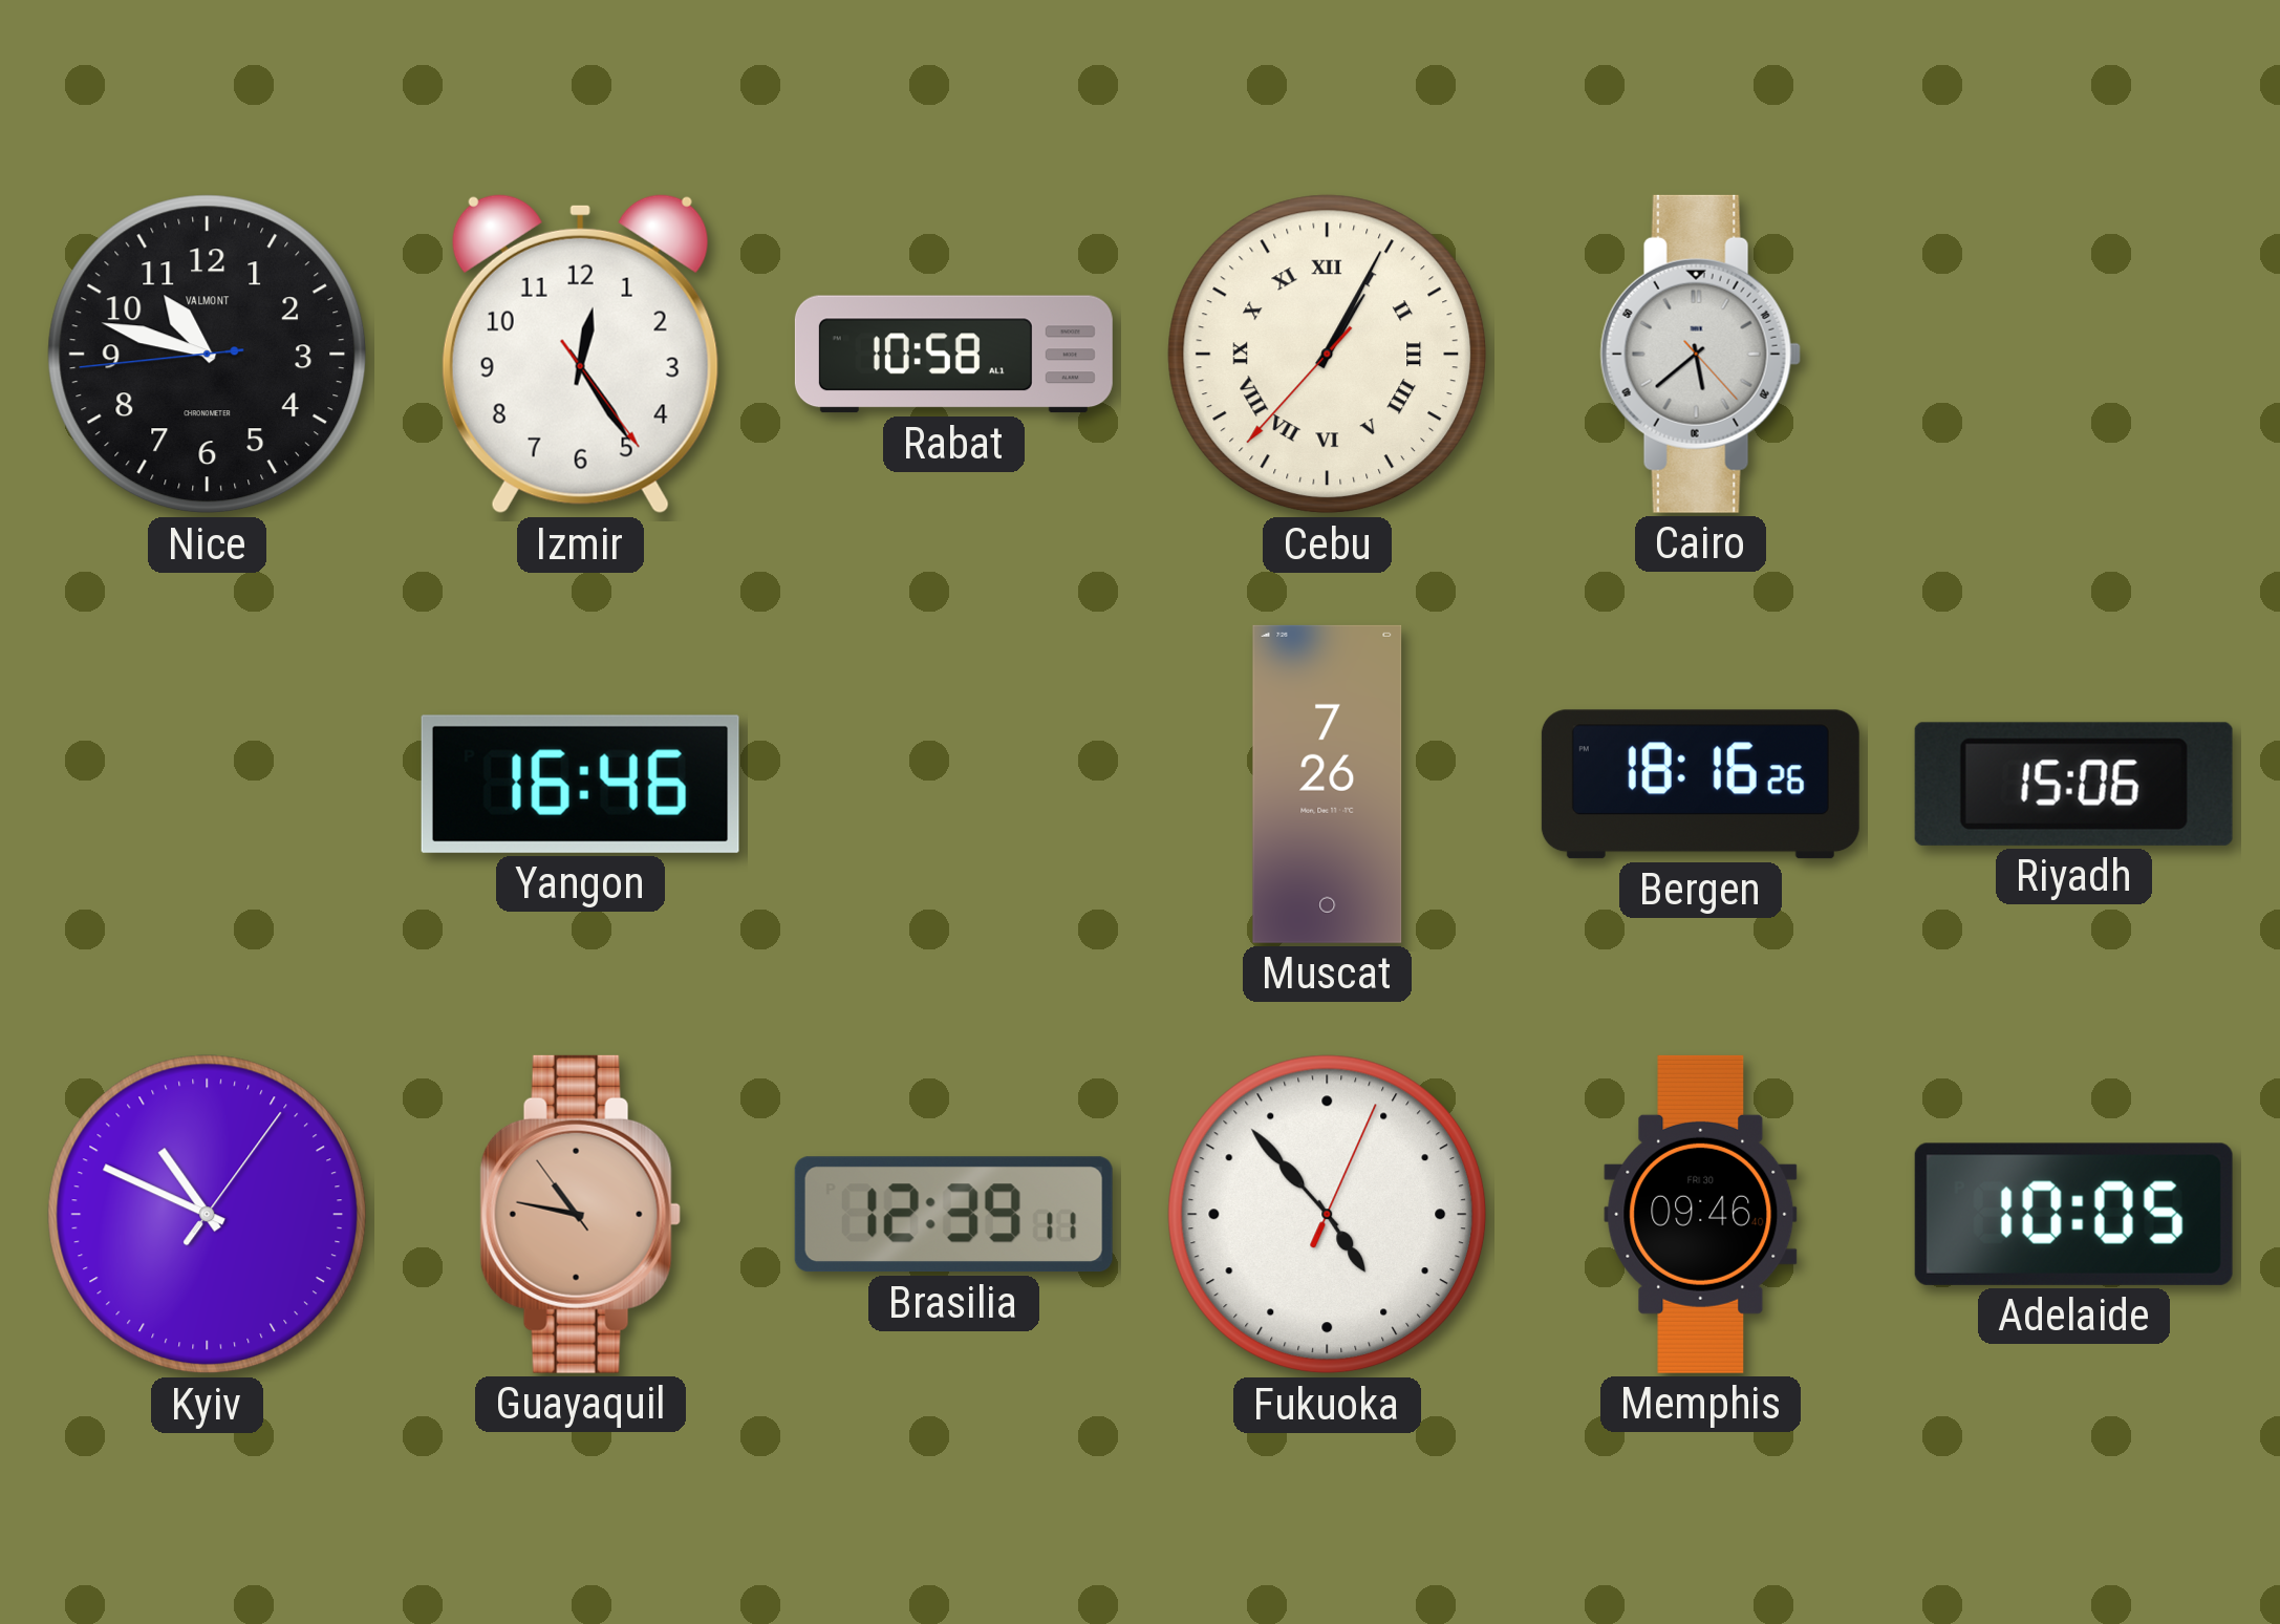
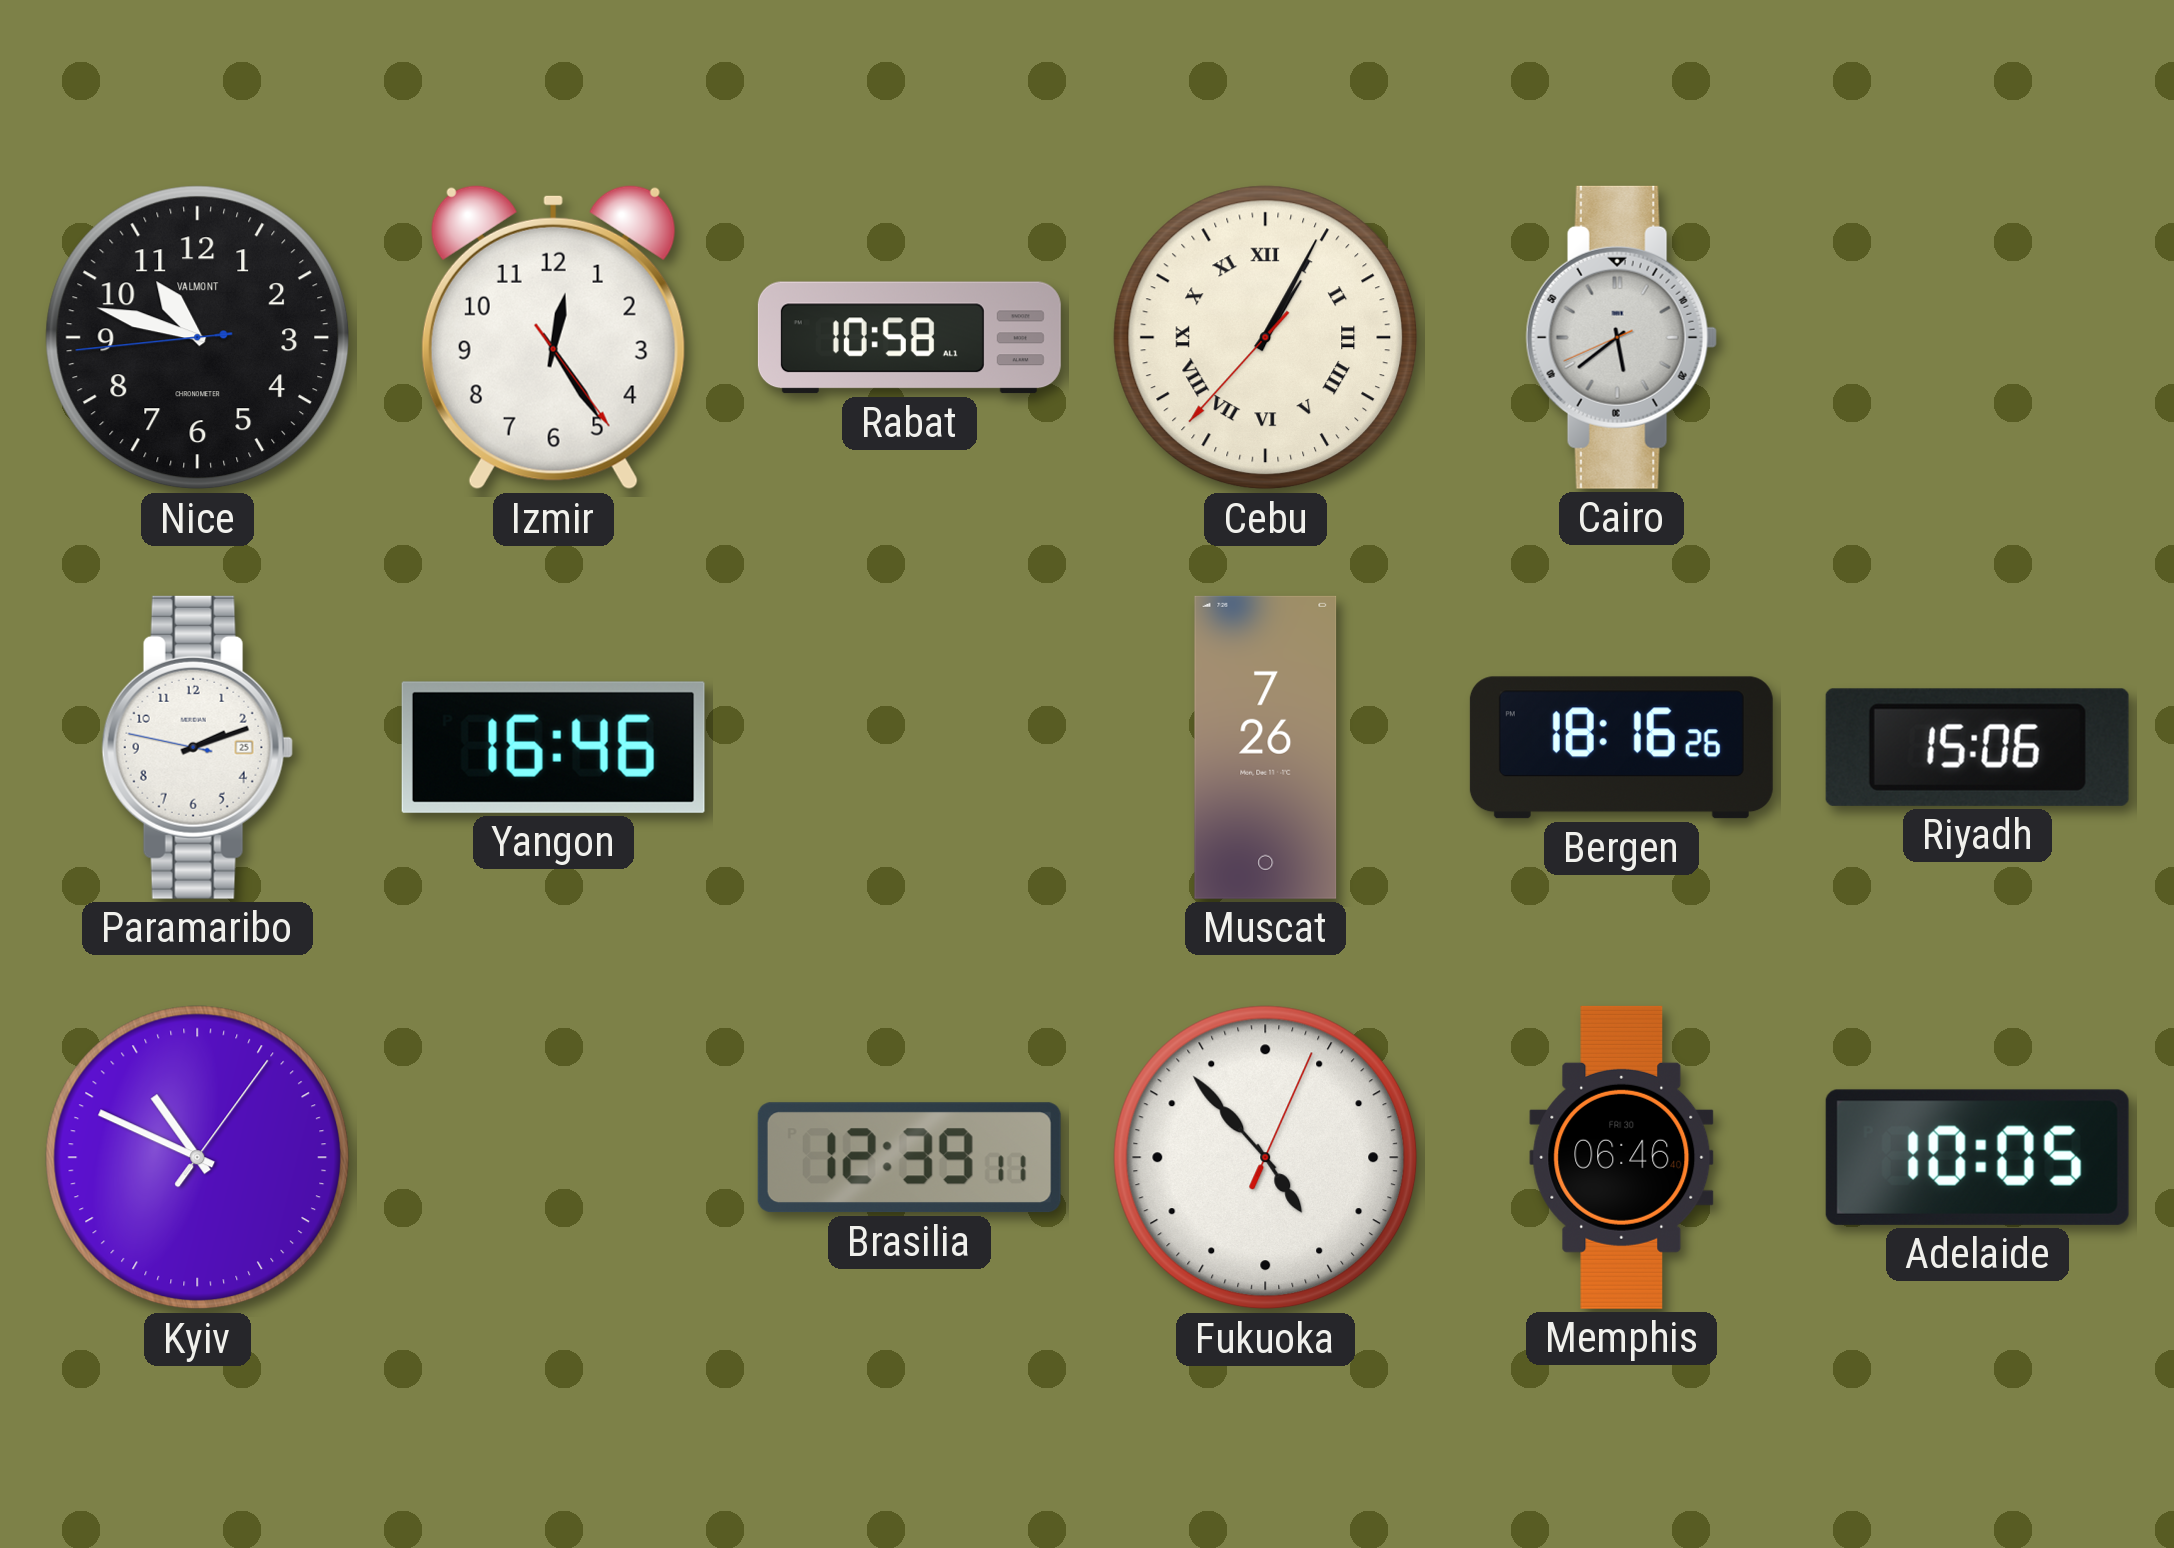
Cairo: 5:38:23 -> 5:38:41 (1621, 337)
Paramaribo: none -> 2:11 (197, 747)
Guayaquil: 10:46 -> none (580, 1214)
Memphis: 09:46 -> 06:46 (1622, 1157)
